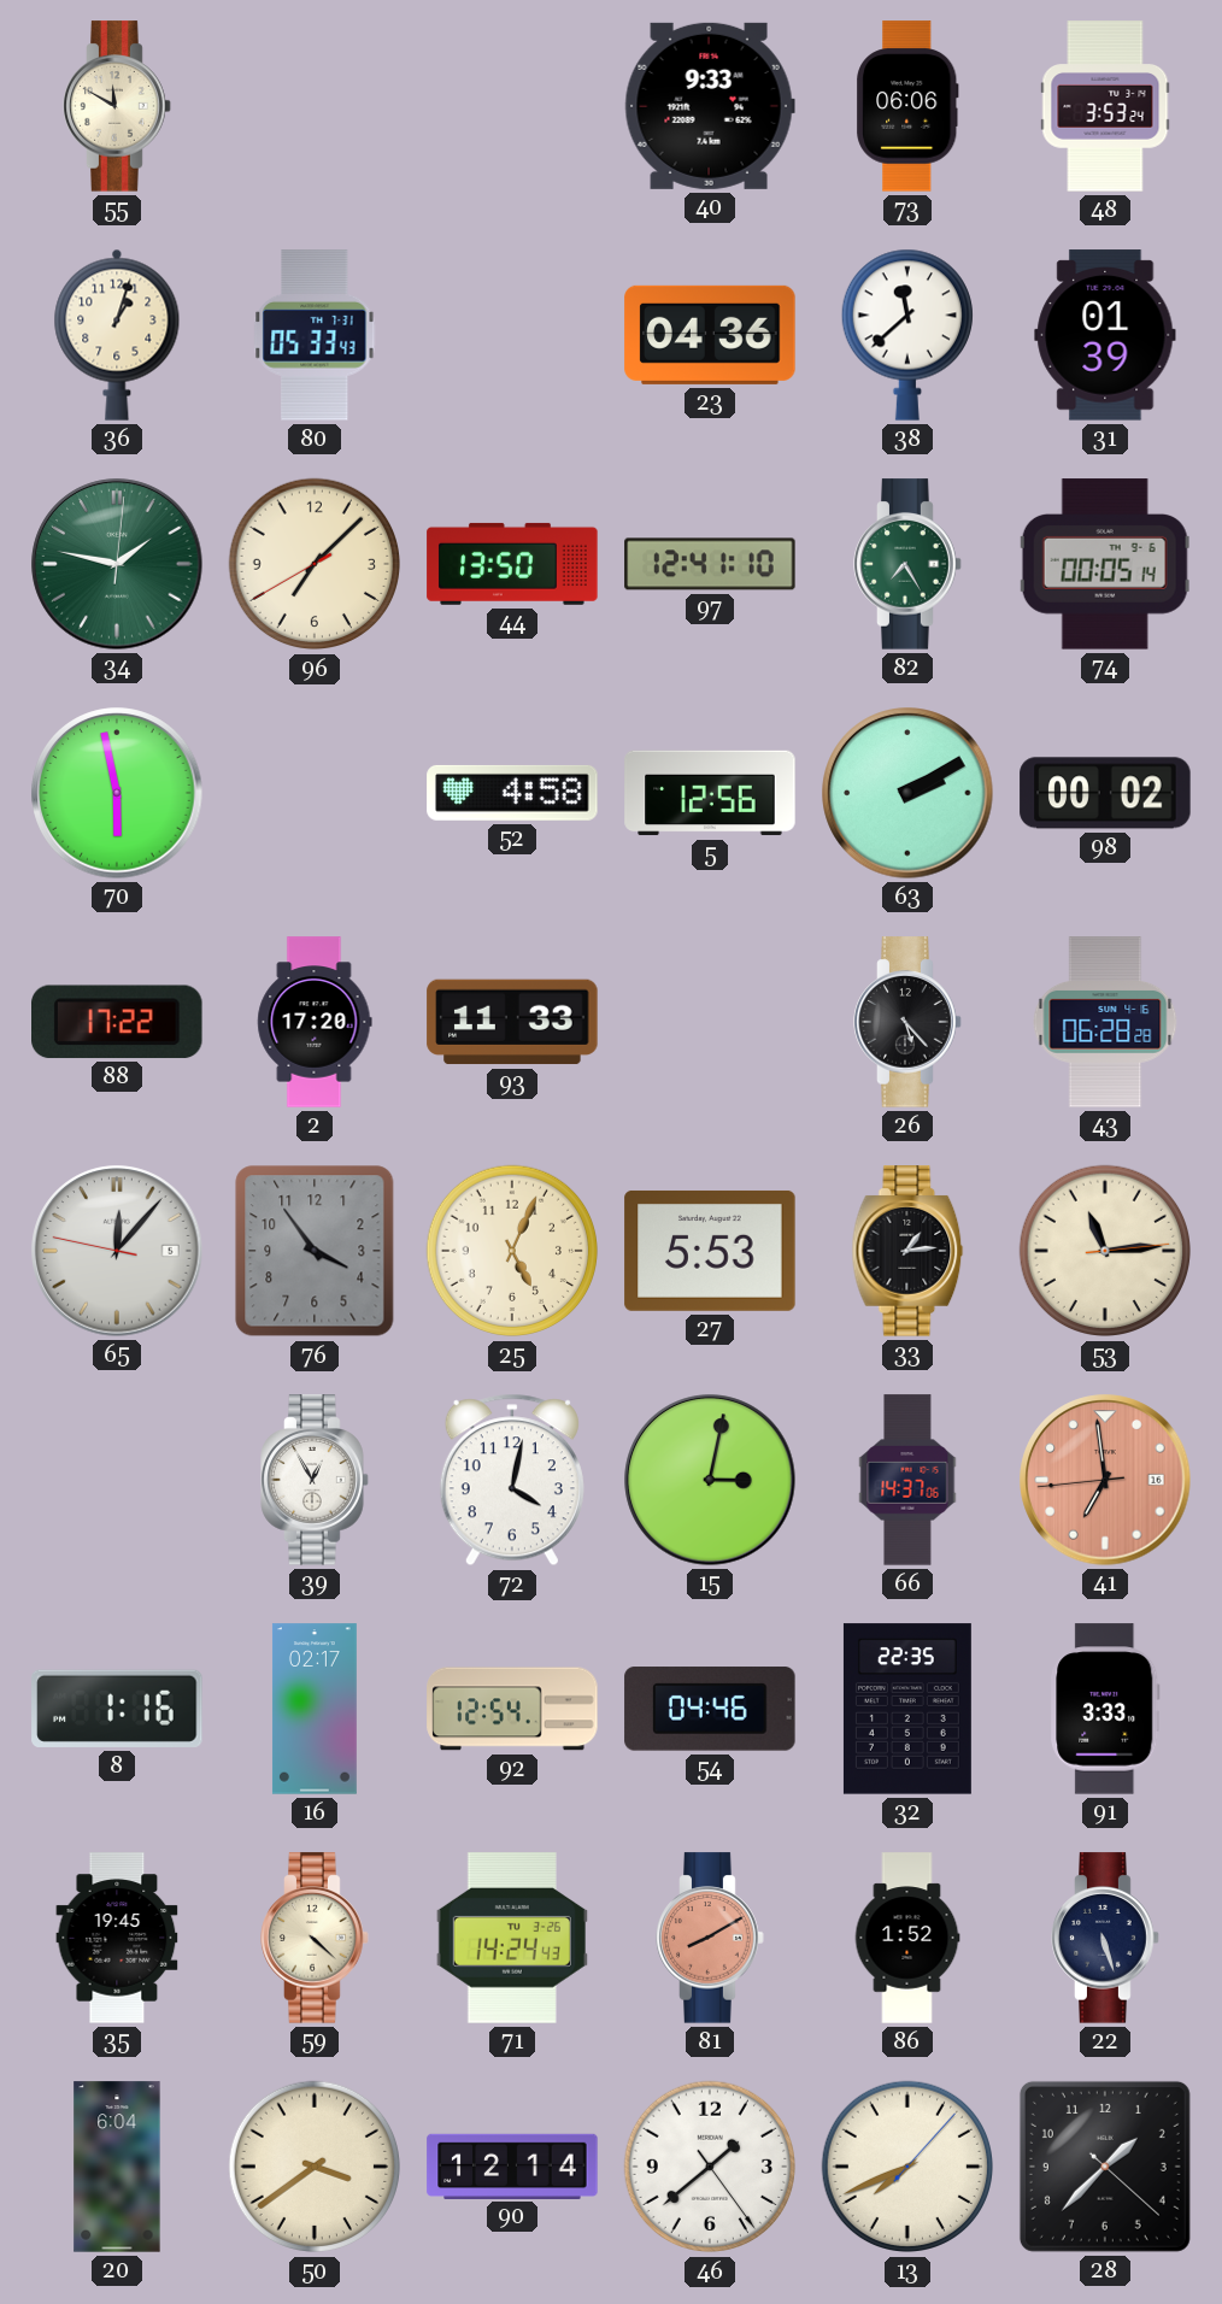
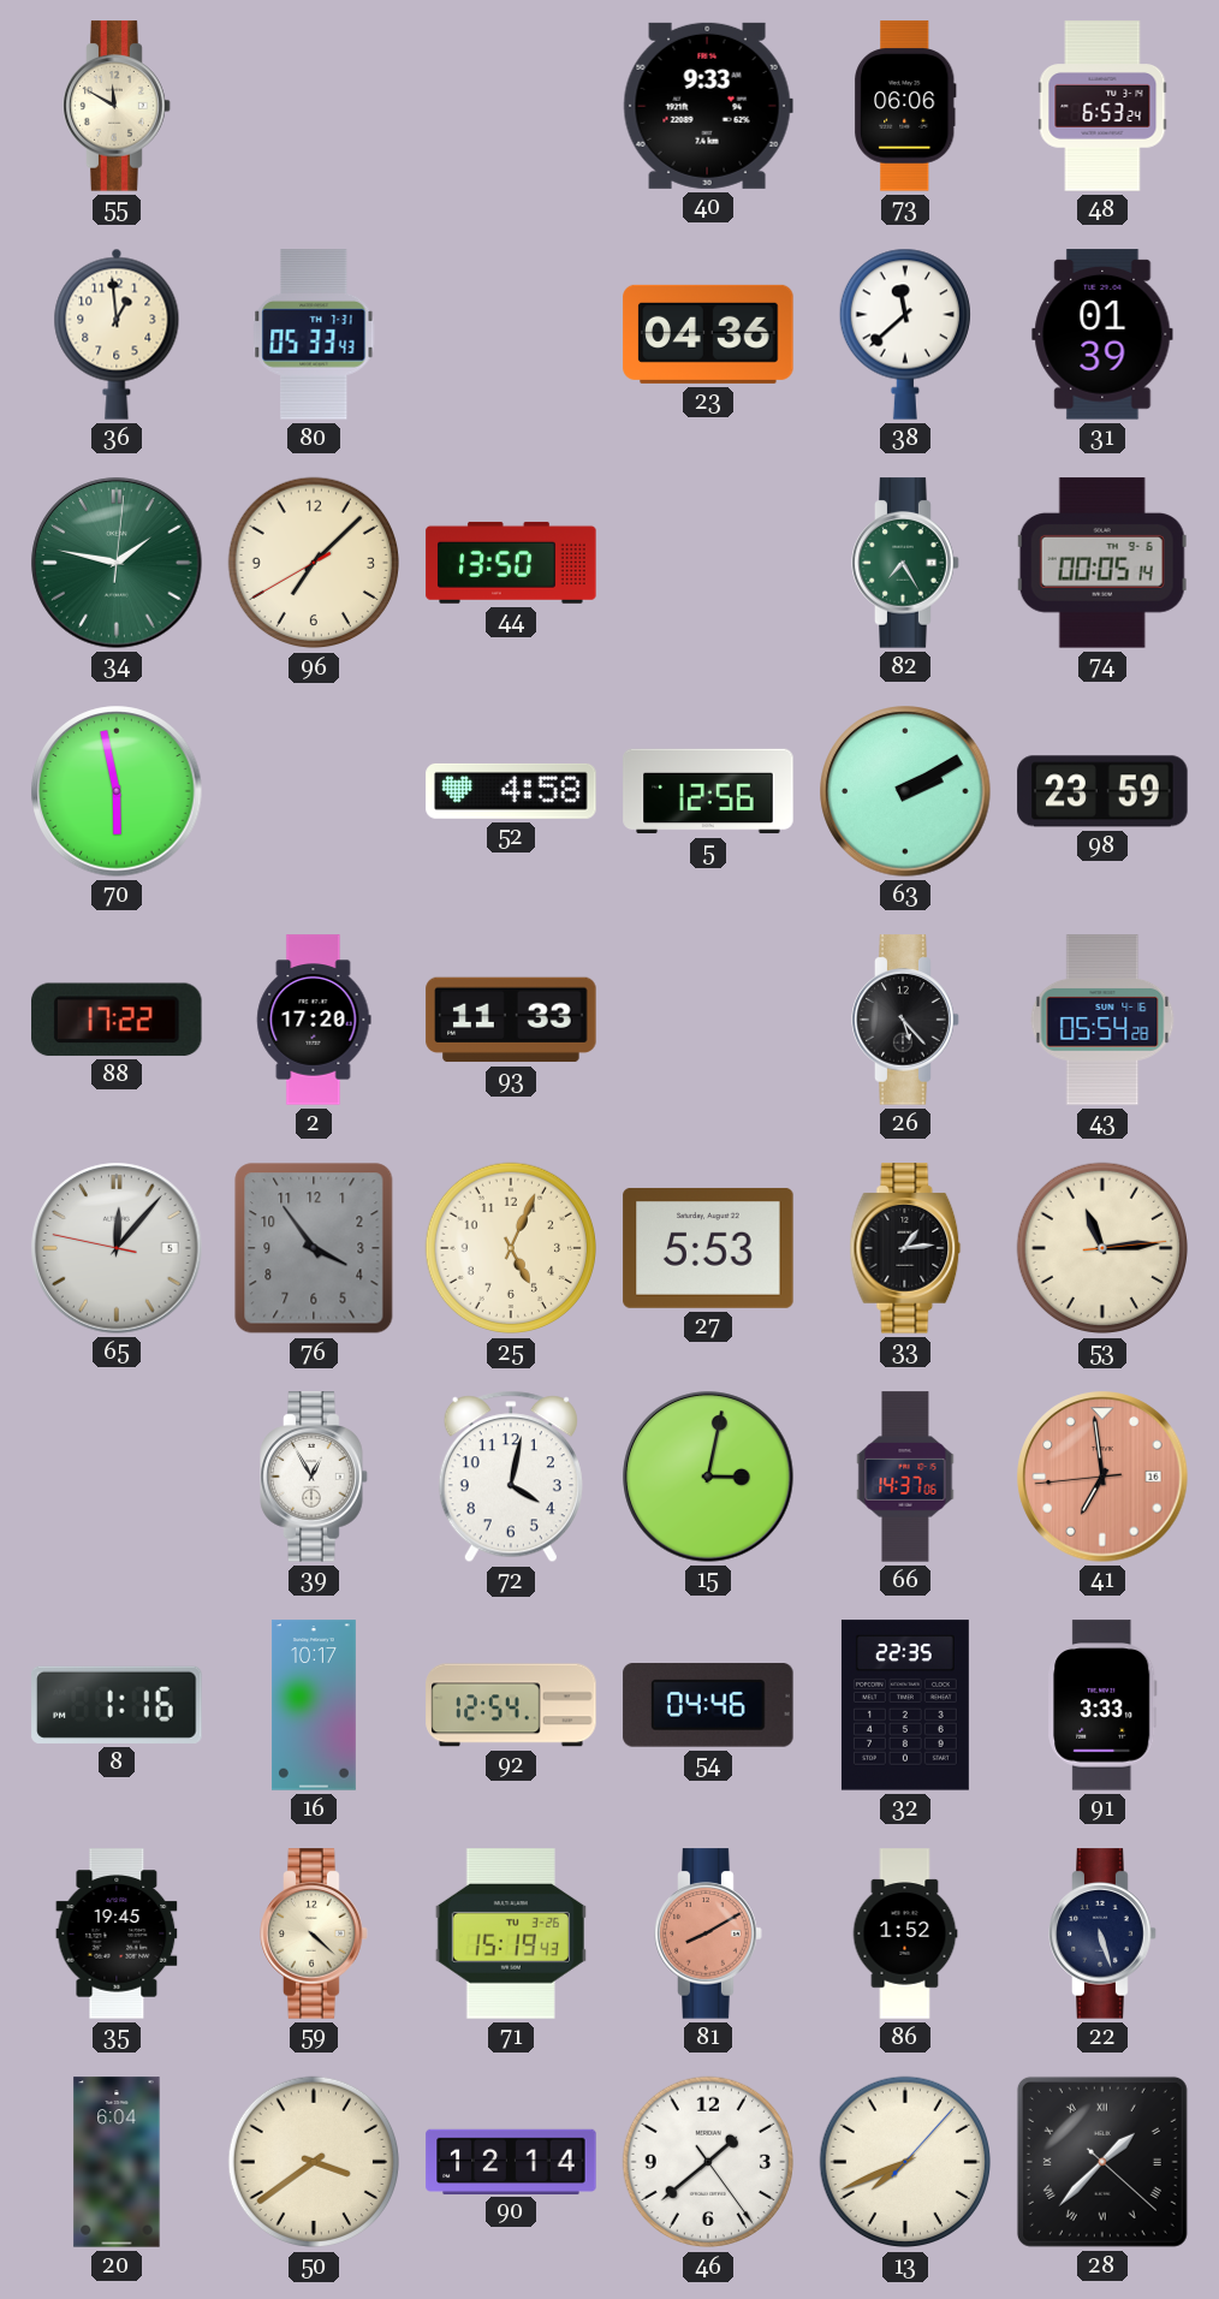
48: 3:53 -> 6:53 (1102, 106)
36: 1:03 -> 12:59 (117, 334)
97: 12:41 -> none (710, 564)
98: 00:02 -> 23:59 (1102, 791)
43: 06:28 -> 05:54 (1102, 1020)
16: 02:17 -> 10:17 (314, 1705)
71: 14:24 -> 15:19 (511, 1933)
28 numerals: Arabic -> Roman (1102, 2162)
